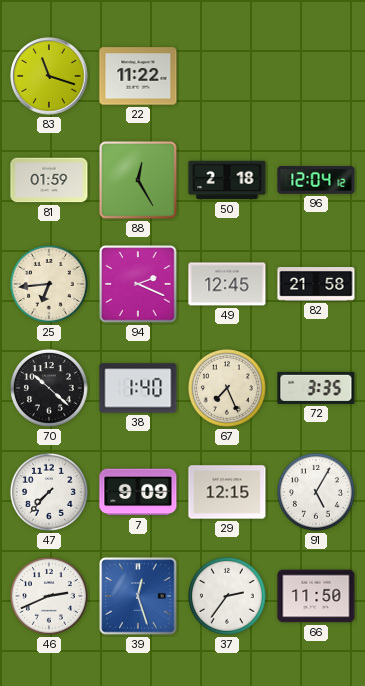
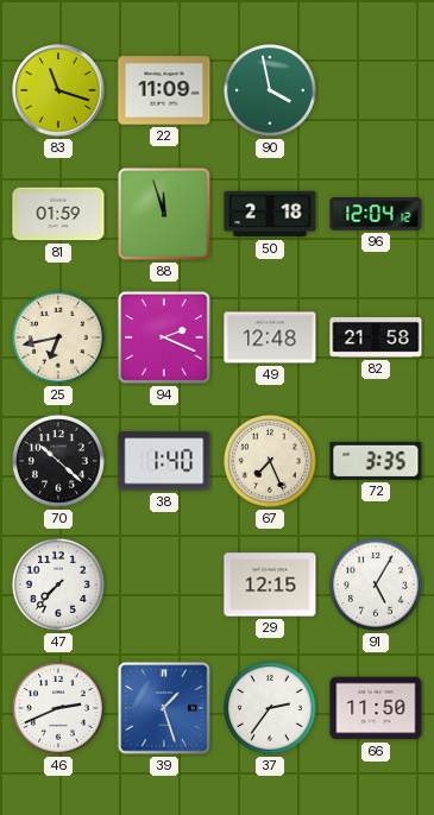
22: 11:22 -> 11:09 (164, 90)
90: none -> 3:58 (270, 90)
88: 12:25 -> 11:57 (164, 214)
25: 6:44 -> 6:43 (58, 337)
49: 12:45 -> 12:48 (270, 337)
7: 9:09 -> none (138, 492)
39: 12:27 -> 1:27 (164, 708)
